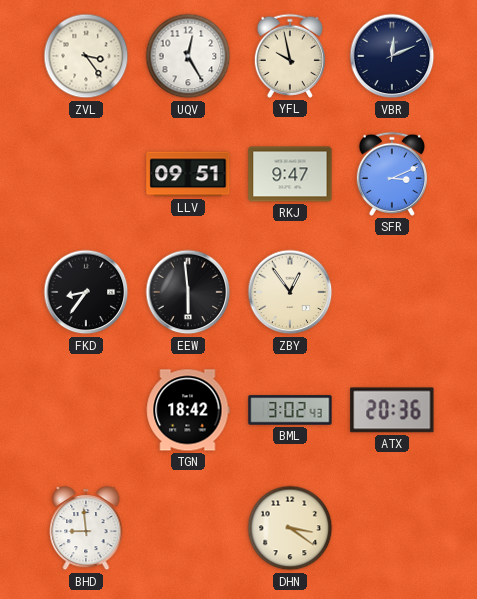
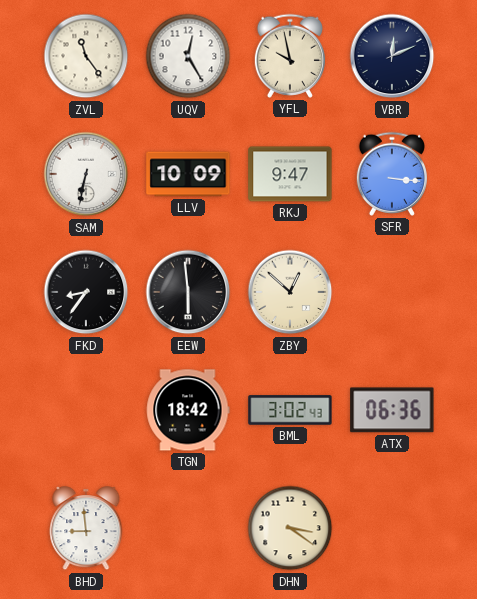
ZVL: 3:24 -> 11:24 (86, 56)
SAM: none -> 6:32 (86, 174)
LLV: 09:51 -> 10:09 (188, 174)
SFR: 3:11 -> 3:16 (392, 174)
ZBY: 12:54 -> 12:52 (290, 292)
ATX: 20:36 -> 06:36 (392, 410)
